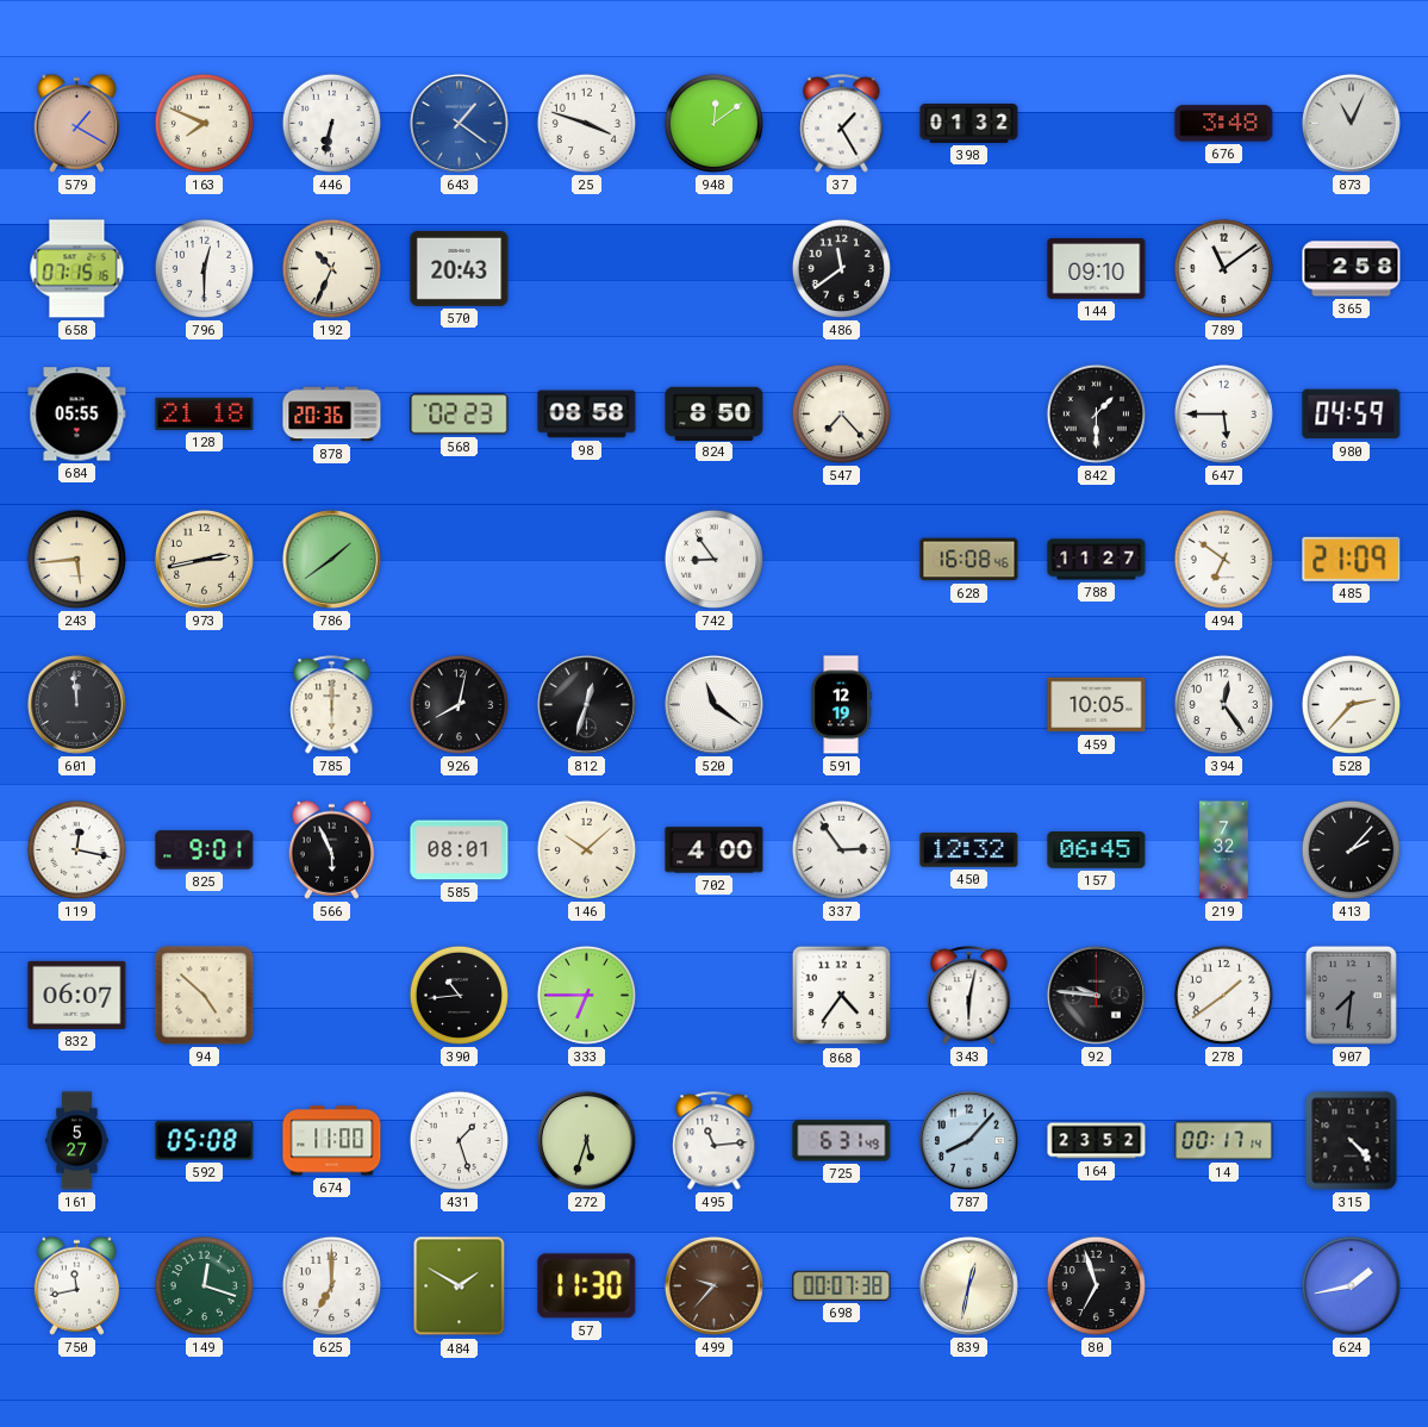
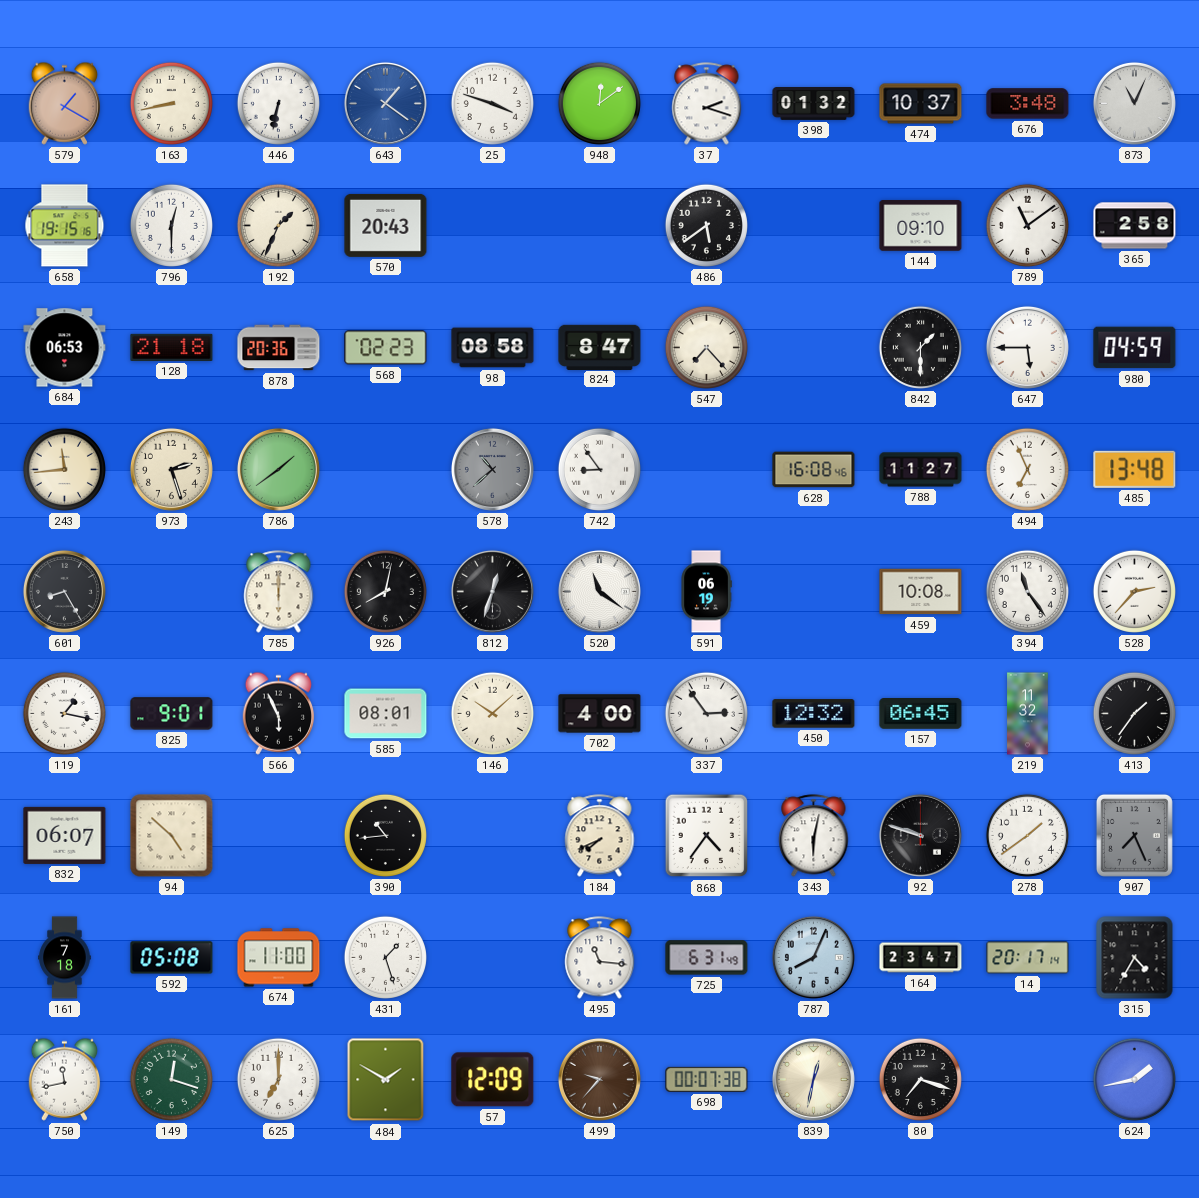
163: 7:49 -> 8:43 (171, 103)
37: 1:25 -> 2:18 (707, 104)
474: none -> 10:37 (921, 104)
658: 07:15 -> 19:15 (65, 226)
192: 10:34 -> 1:34 (278, 225)
486: 11:39 -> 5:39 (706, 225)
684: 05:55 -> 06:53 (65, 348)
824: 8:50 -> 8:47 (600, 347)
243: 5:44 -> 11:44 (64, 469)
973: 2:43 -> 2:27 (171, 469)
578: none -> 10:38 (492, 469)
494: 6:51 -> 6:56 (1027, 469)
485: 21:09 -> 13:48 (1135, 469)
601: 11:59 -> 8:25 (64, 591)
591: 12:19 -> 06:19 (706, 592)
459: 10:05 -> 10:08 (921, 592)
394: 12:24 -> 11:24 (1027, 591)
119: 12:17 -> 1:17 (64, 713)
219: 7:32 -> 11:32 (1028, 714)
413: 2:07 -> 1:36 (1134, 713)
333: 6:45 -> none (586, 995)
184: none -> 7:41 (600, 836)
92: 9:46 -> 9:48 (920, 835)
907: 7:31 -> 7:26 (1134, 835)
161: 5:27 -> 7:18 (65, 958)
272: 5:33 -> none (586, 1140)
495: 11:14 -> 11:16 (600, 958)
787: 8:07 -> 8:04 (813, 957)
164: 23:52 -> 23:47 (921, 958)
14: 00:17 -> 20:17 (1028, 958)
315: 4:23 -> 4:35 (1135, 958)
57: 11:30 -> 12:09 (493, 1080)
80: 6:57 -> 7:18 (920, 1079)
